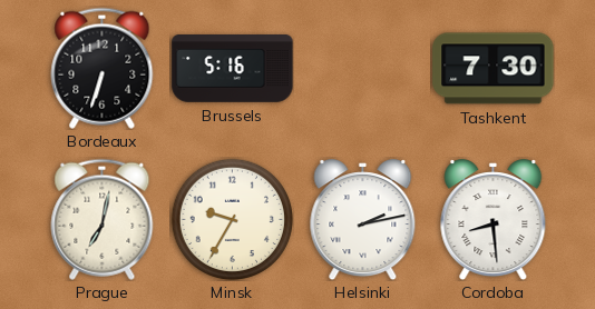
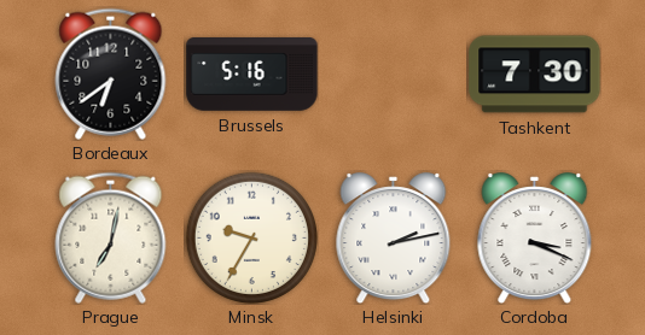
Bordeaux: 6:33 -> 6:39 (111, 74)
Cordoba: 8:29 -> 3:19 (535, 239)
